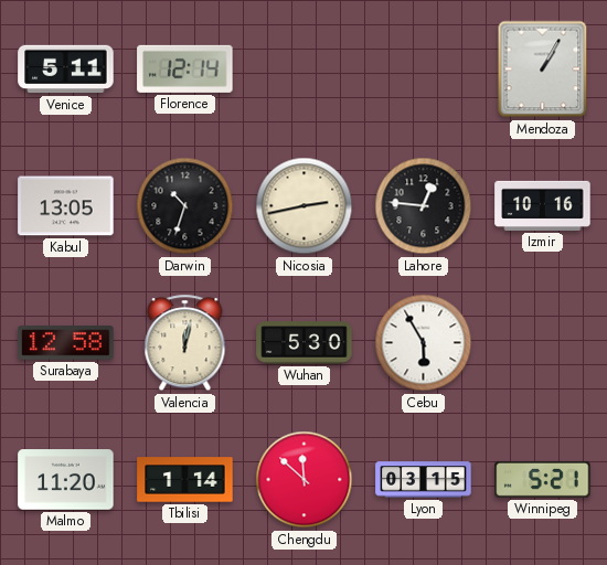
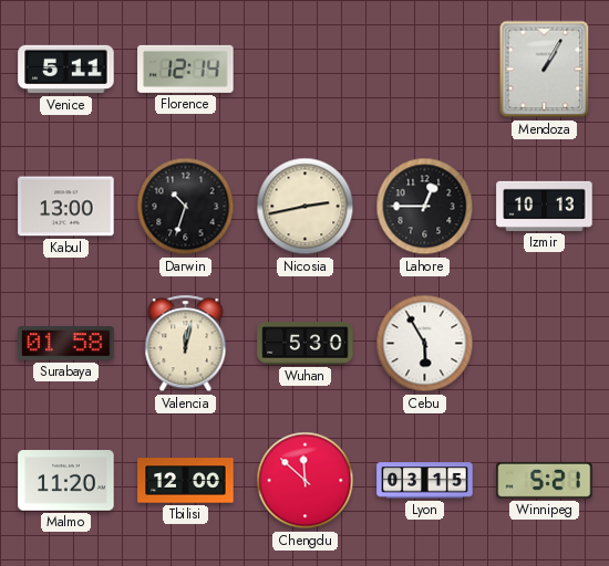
Kabul: 13:05 -> 13:00 (66, 207)
Lahore: 12:46 -> 12:45 (425, 207)
Izmir: 10:16 -> 10:13 (545, 206)
Surabaya: 12:58 -> 01:58 (66, 344)
Tbilisi: 1:14 -> 12:00 (186, 481)
